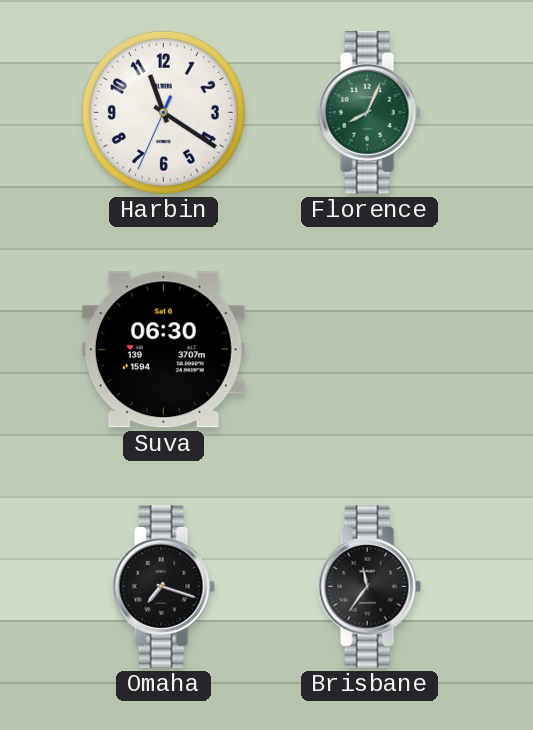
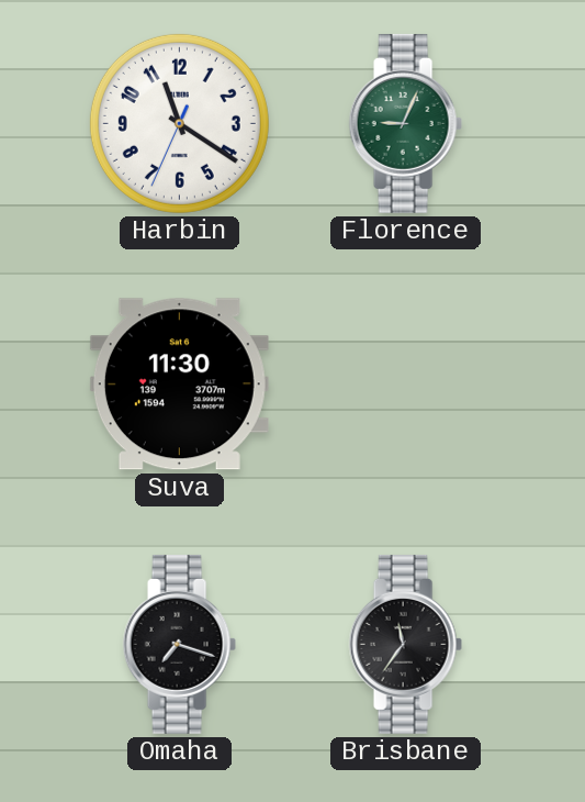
Florence: 8:04 -> 9:04 (405, 123)
Suva: 06:30 -> 11:30 (179, 385)
